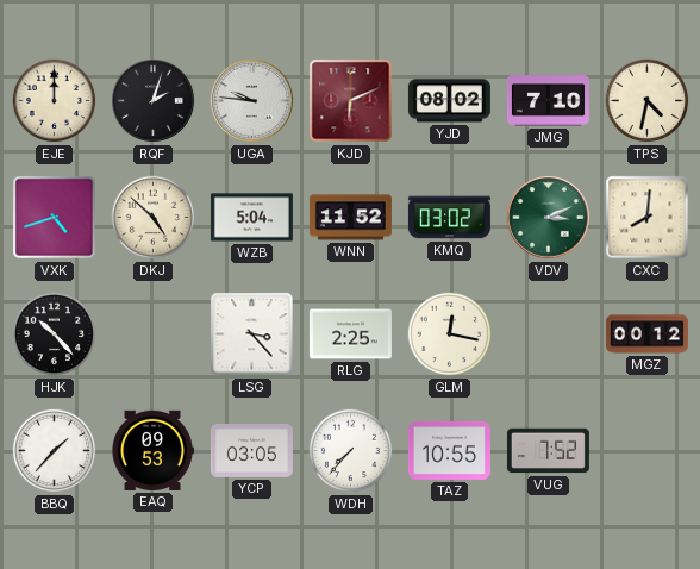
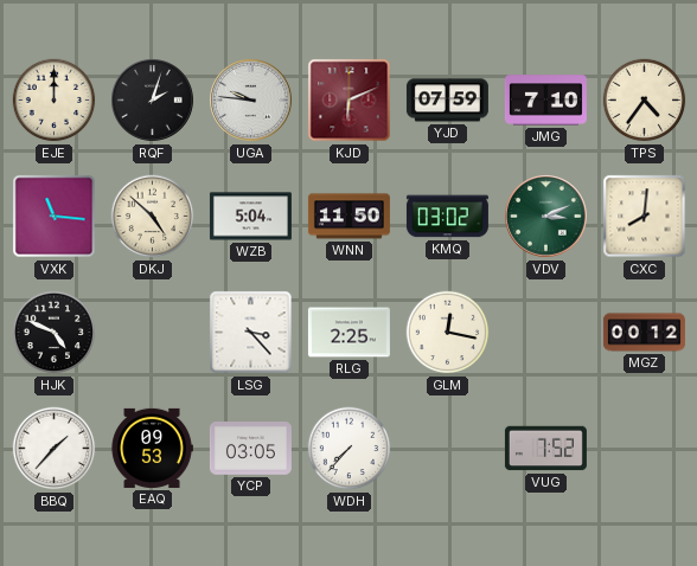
YJD: 08:02 -> 07:59 (447, 101)
TPS: 4:32 -> 4:36 (645, 101)
VXK: 4:42 -> 11:16 (55, 217)
WNN: 11:52 -> 11:50 (348, 217)
HJK: 10:23 -> 4:49 (55, 333)
TAZ: 10:55 -> none (449, 450)
